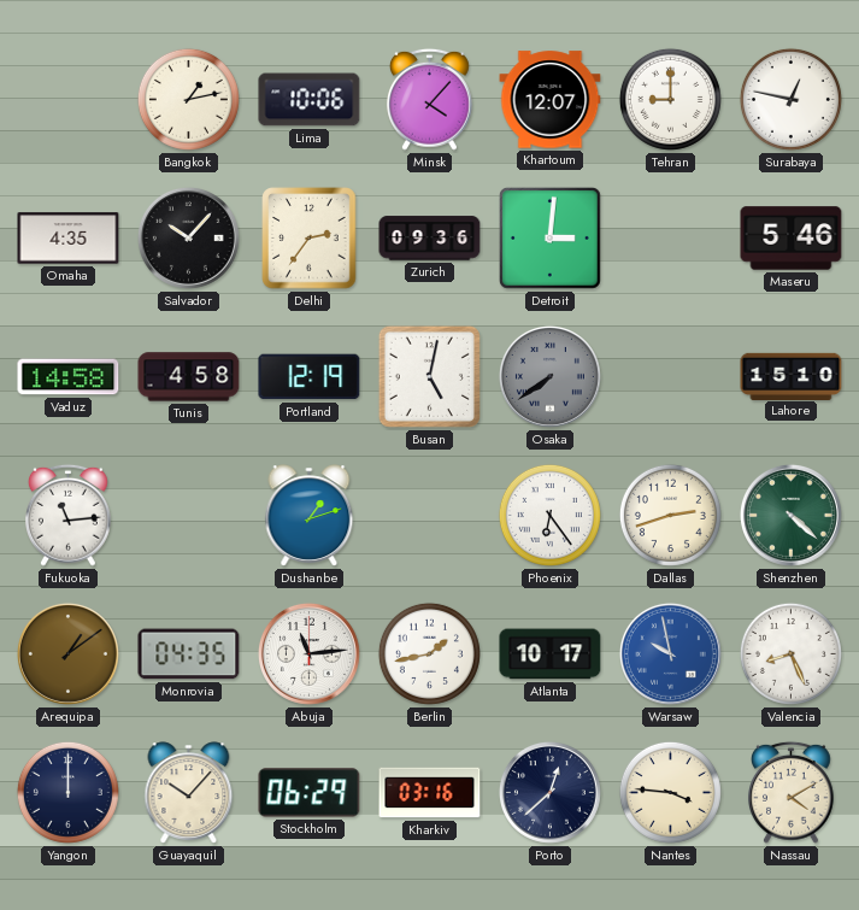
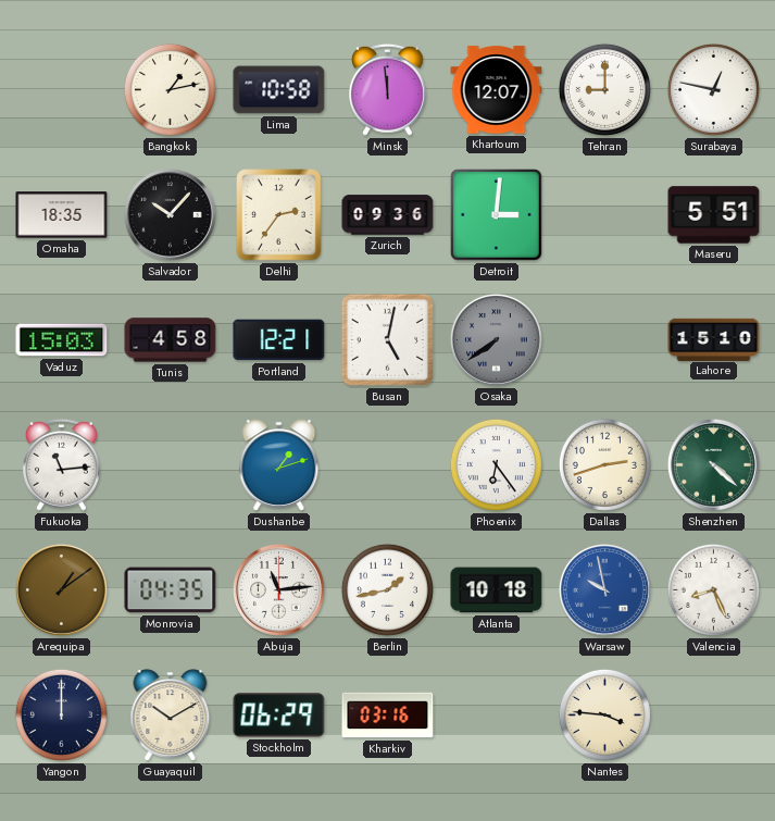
Lima: 10:06 -> 10:58 (279, 90)
Minsk: 4:07 -> 11:59 (388, 89)
Omaha: 4:35 -> 18:35 (62, 215)
Maseru: 5:46 -> 5:51 (714, 215)
Vaduz: 14:58 -> 15:03 (62, 340)
Portland: 12:19 -> 12:21 (279, 340)
Atlanta: 10:17 -> 10:18 (497, 590)
Guayaquil: 10:07 -> 10:10 (171, 716)
Porto: 12:38 -> none (549, 792)
Nassau: 4:10 -> none (792, 792)
